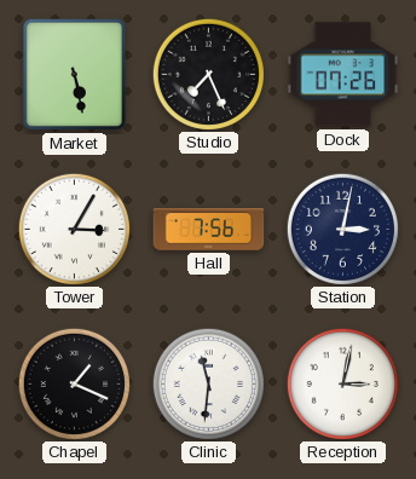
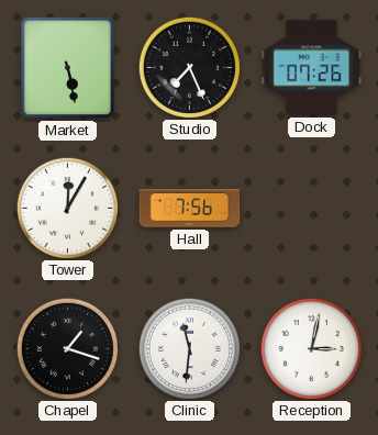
Tower: 3:05 -> 12:05 (67, 208)
Station: 3:02 -> none (342, 229)
Chapel: 1:19 -> 1:18 (67, 348)
